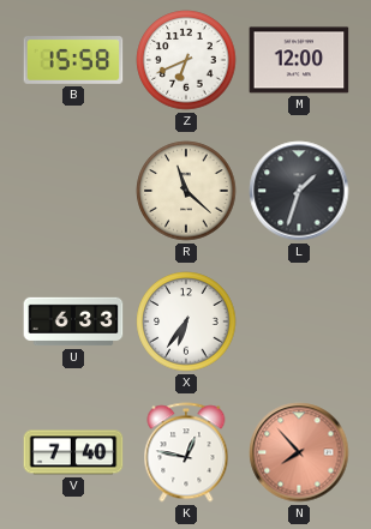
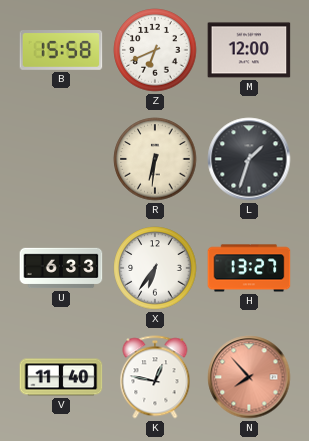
R: 11:22 -> 6:31 (155, 159)
H: none -> 13:27 (249, 268)
V: 7:40 -> 11:40 (61, 377)
